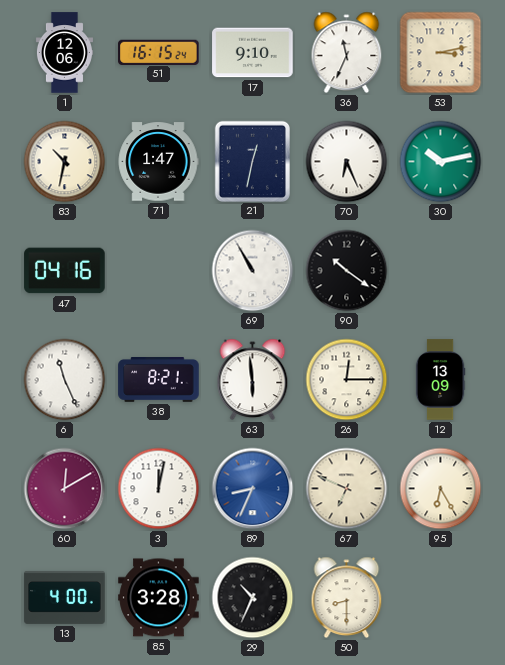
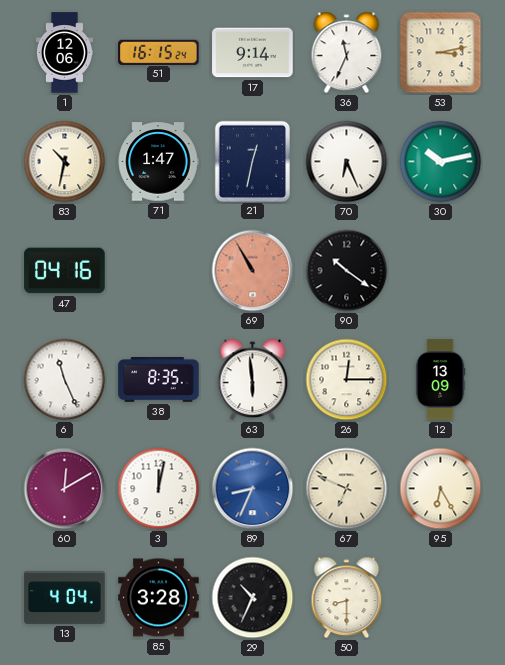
17: 9:10 -> 9:14 (253, 53)
69 dial: white -> salmon (253, 271)
38: 8:21 -> 8:35 (159, 380)
13: 4:00 -> 4:04 (65, 597)
